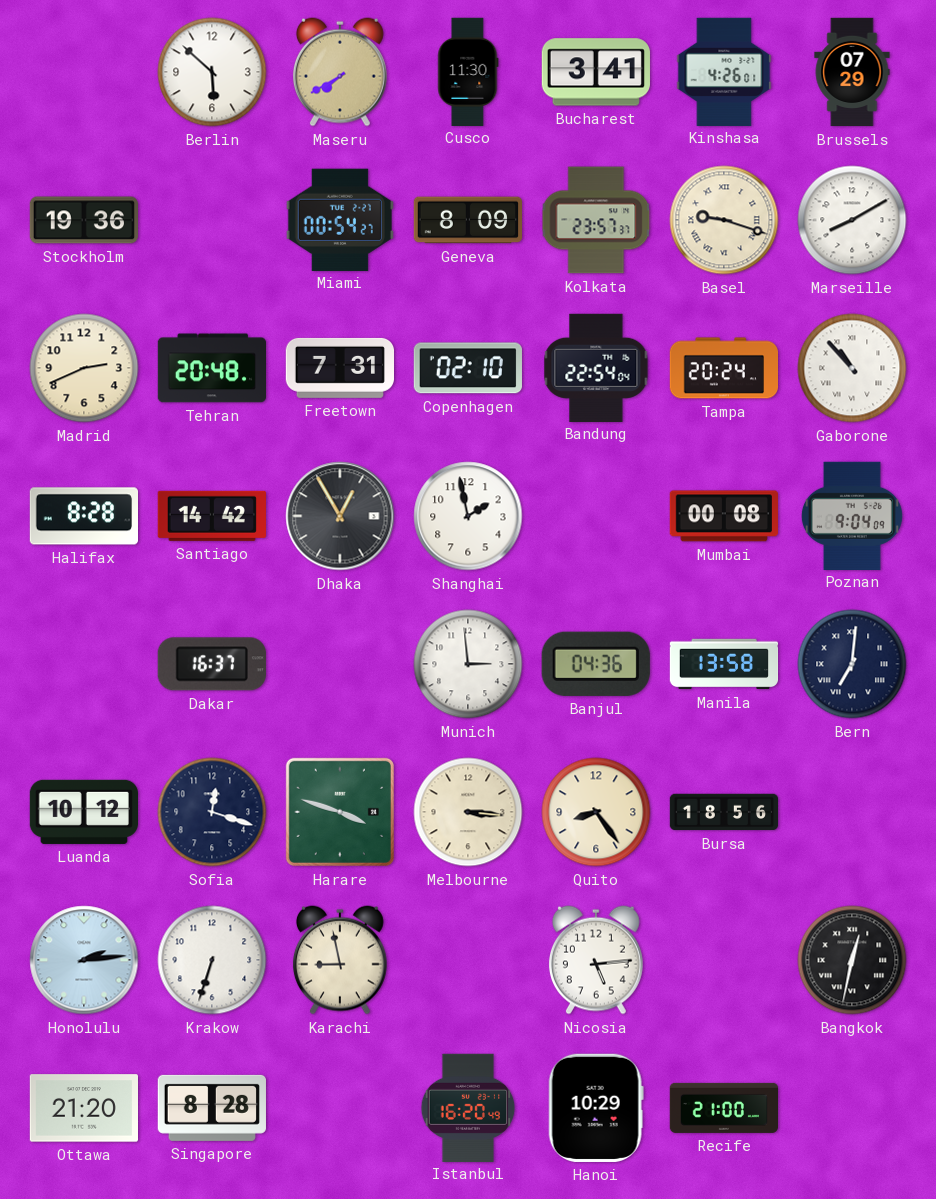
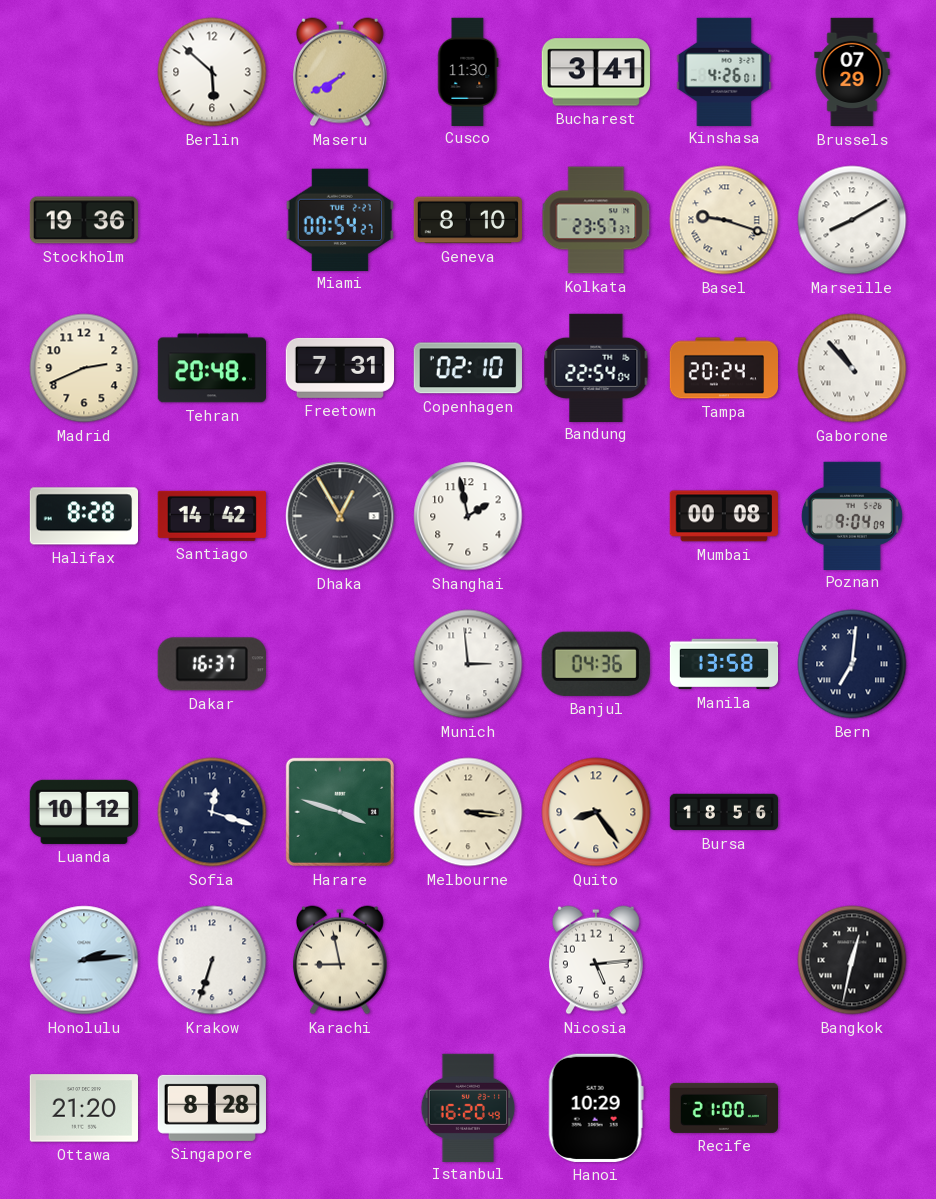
Geneva: 8:09 -> 8:10 (467, 220)
